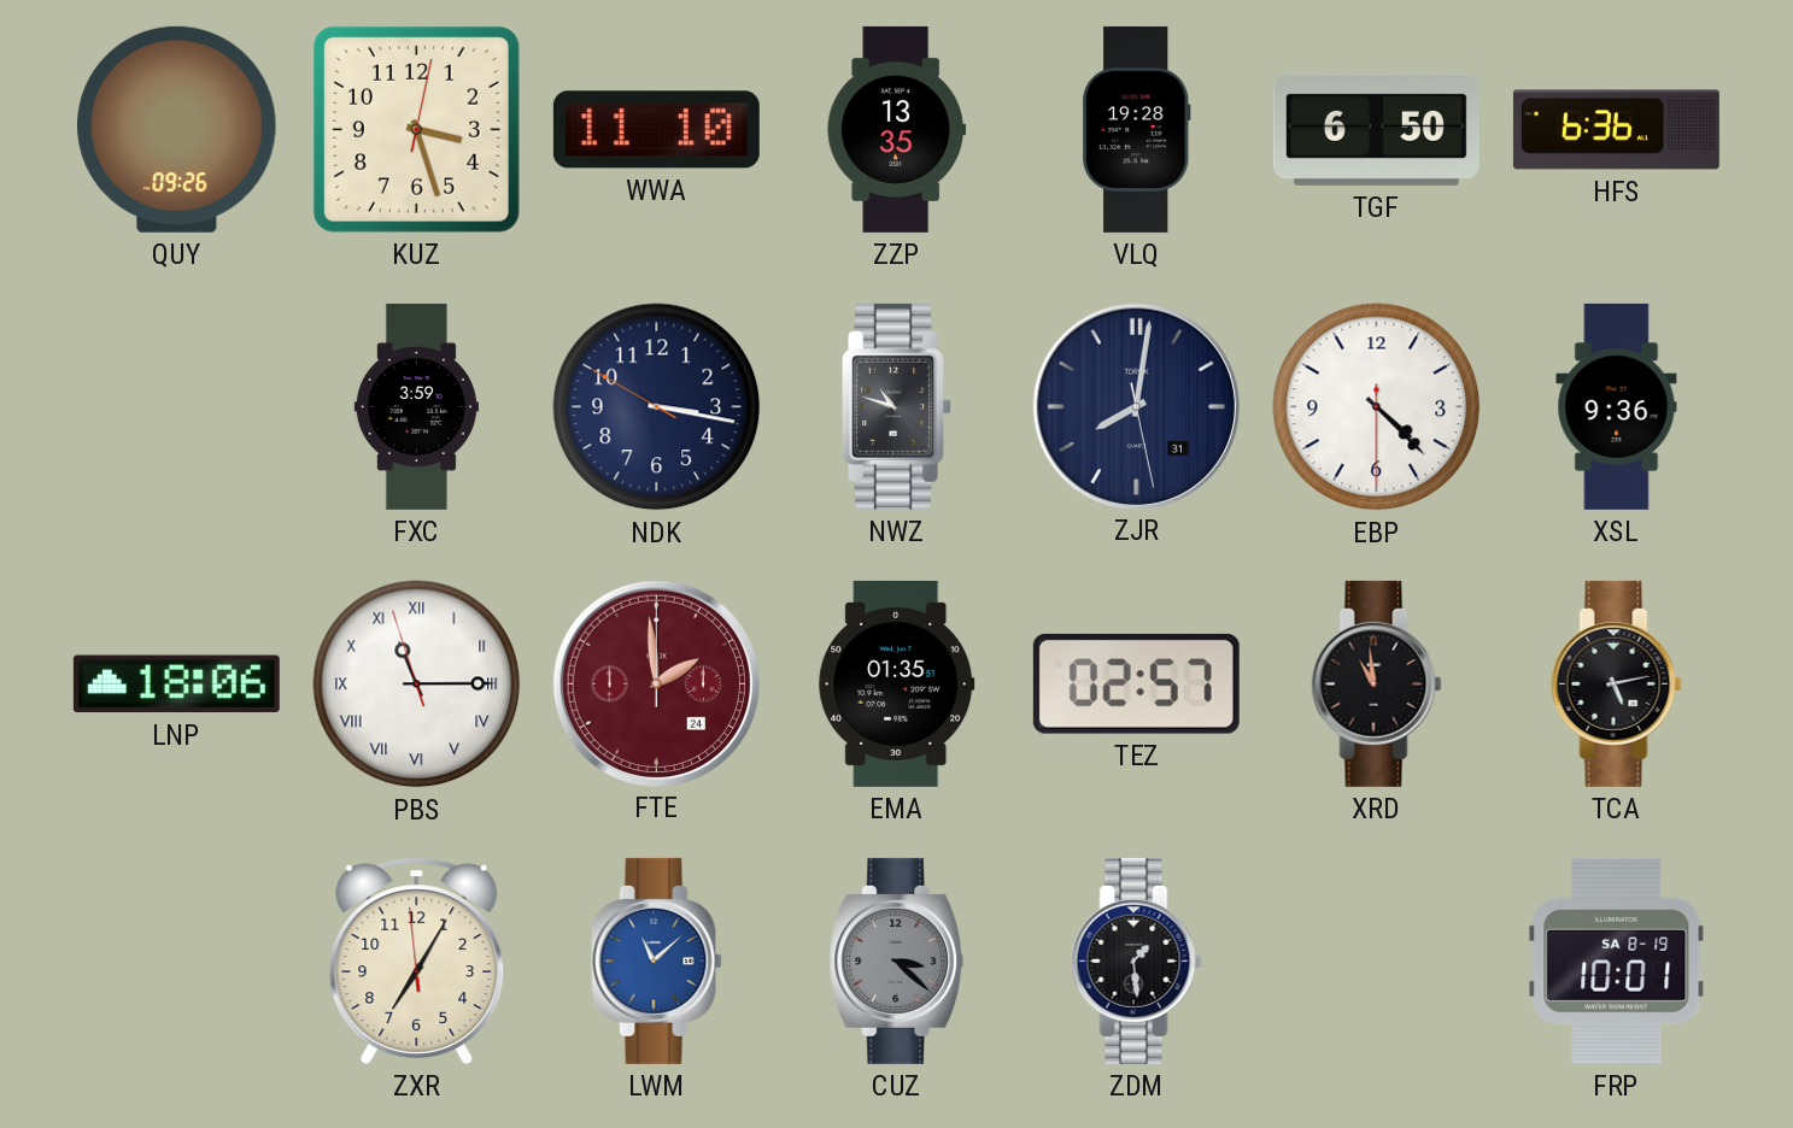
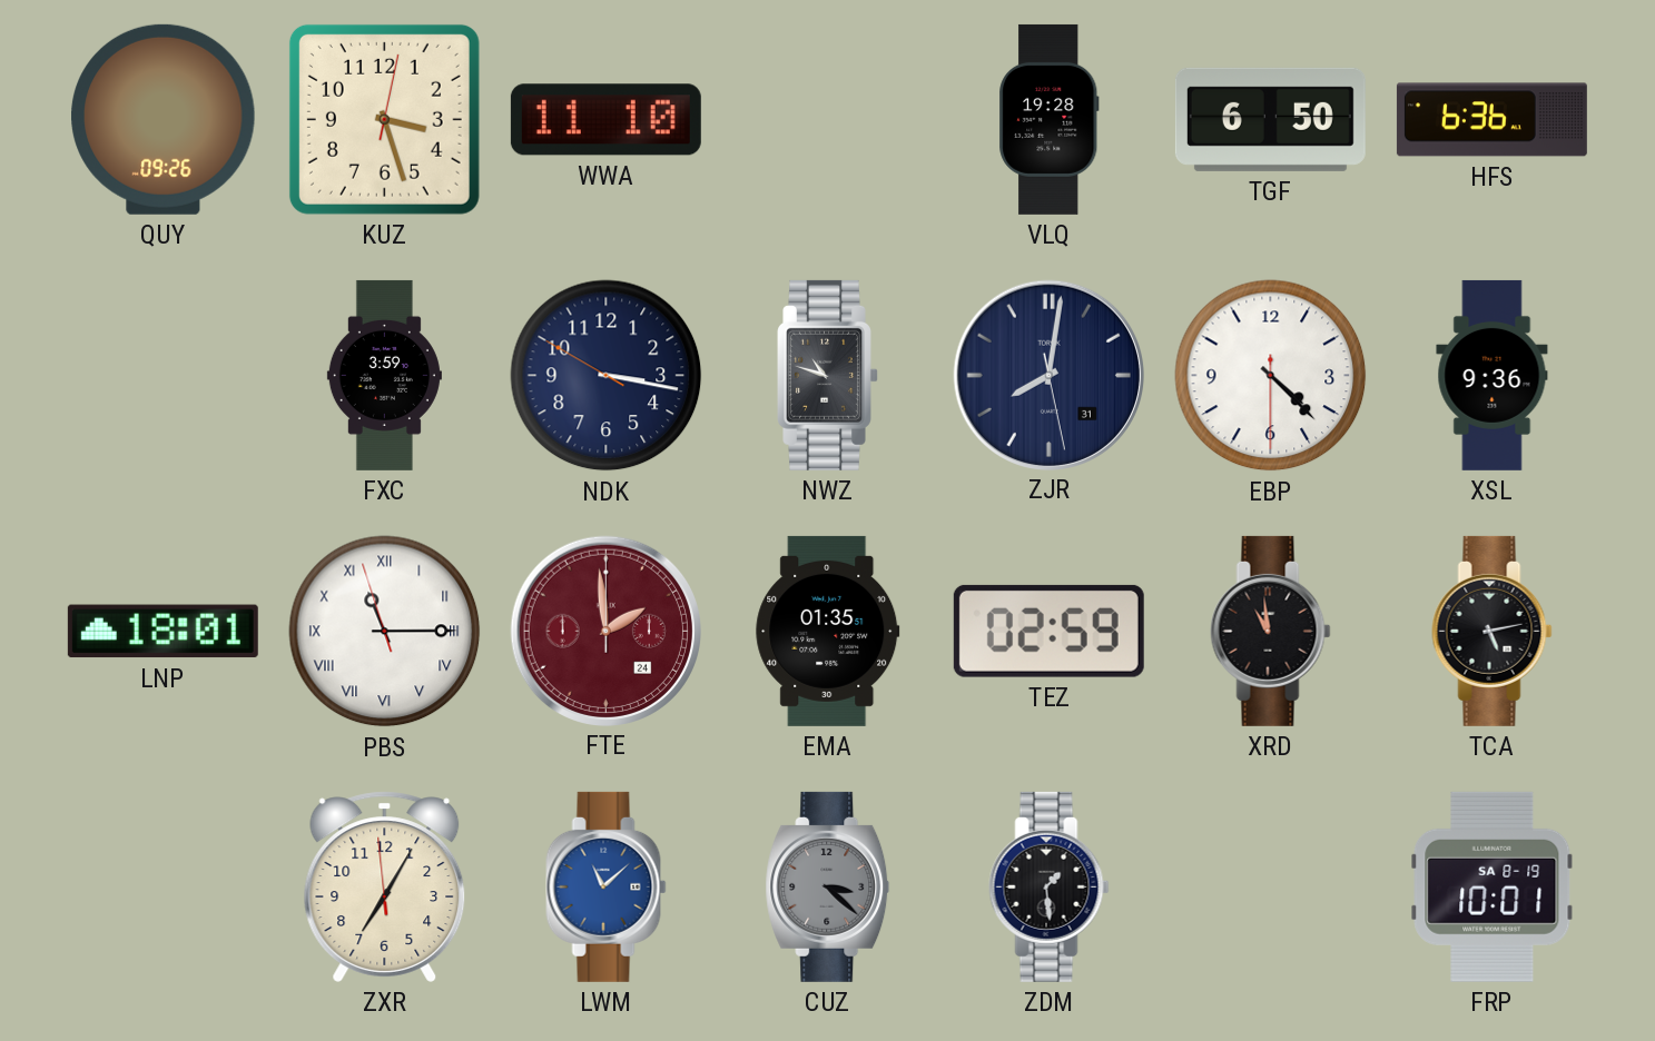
ZZP: 13:35 -> none (897, 129)
LNP: 18:06 -> 18:01 (162, 632)
TEZ: 02:57 -> 02:59 (1048, 631)
